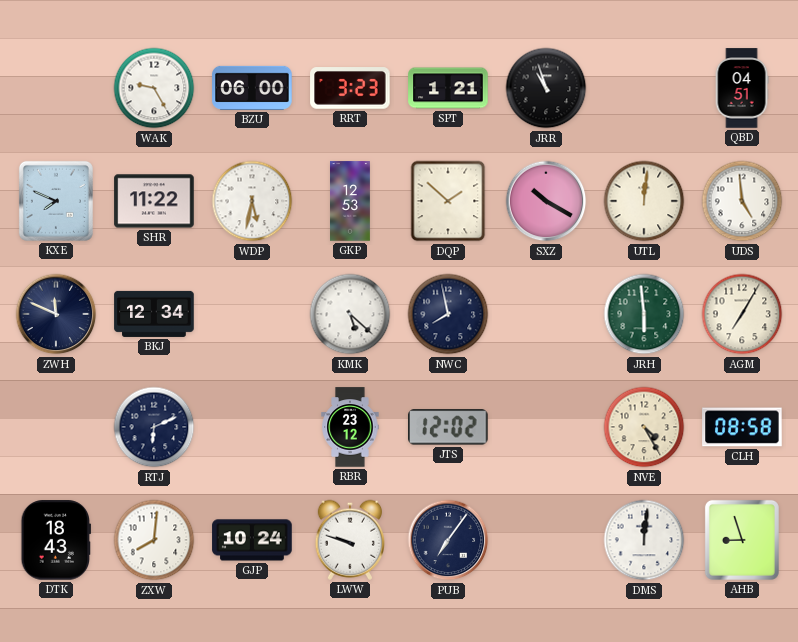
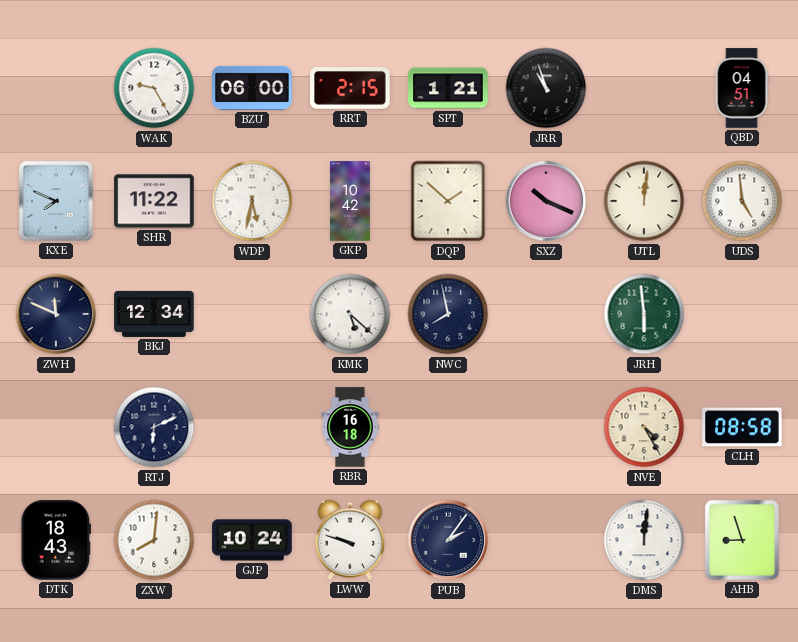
RRT: 3:23 -> 2:15 (350, 88)
GKP: 12:53 -> 10:42 (351, 201)
SXZ: 10:20 -> 10:19 (546, 201)
AGM: 7:05 -> none (742, 314)
RBR: 23:12 -> 16:18 (350, 427)
JTS: 12:02 -> none (448, 427)
PUB: 7:06 -> 2:06 (448, 540)
